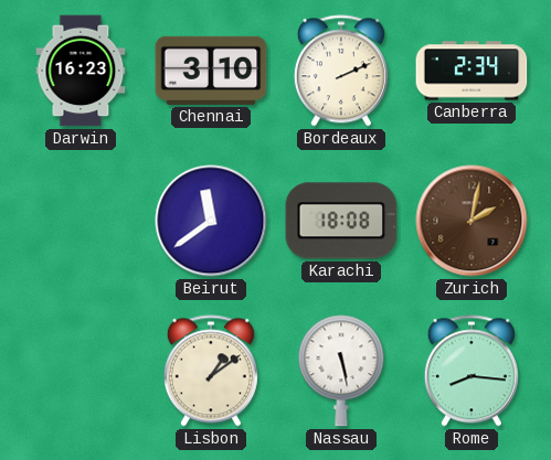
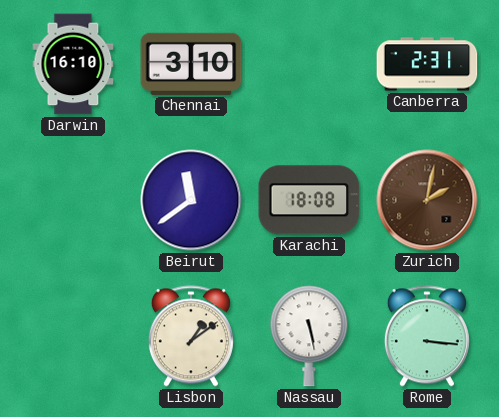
Darwin: 16:23 -> 16:10 (73, 64)
Bordeaux: 2:11 -> none (341, 71)
Canberra: 2:34 -> 2:31 (427, 64)
Rome: 8:16 -> 3:16 (427, 336)
